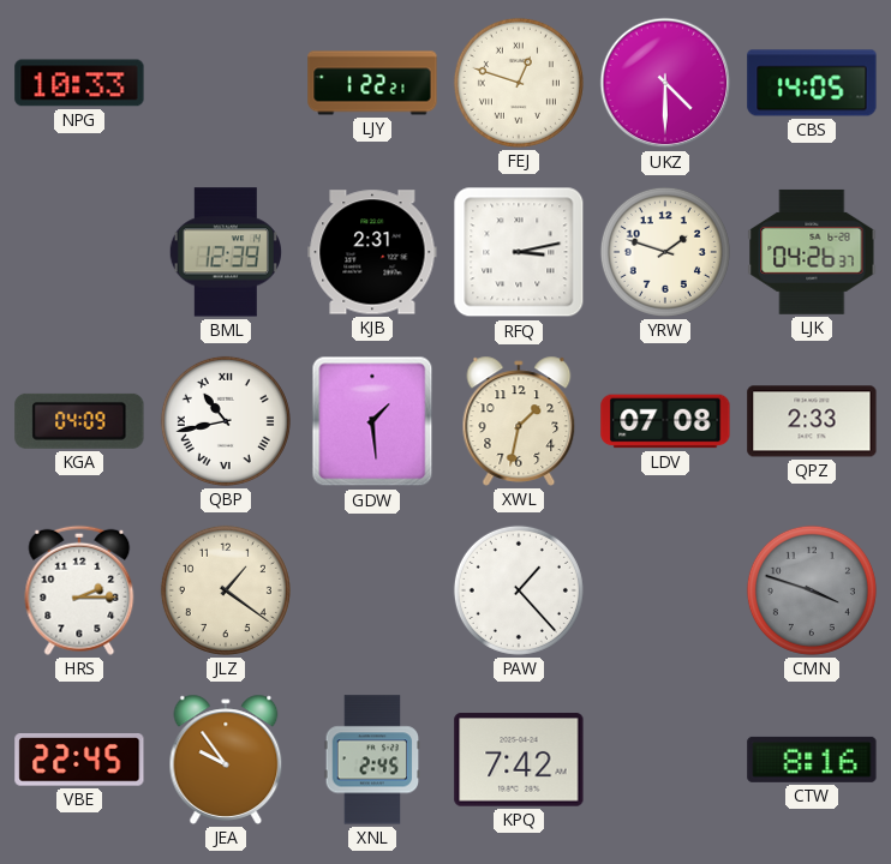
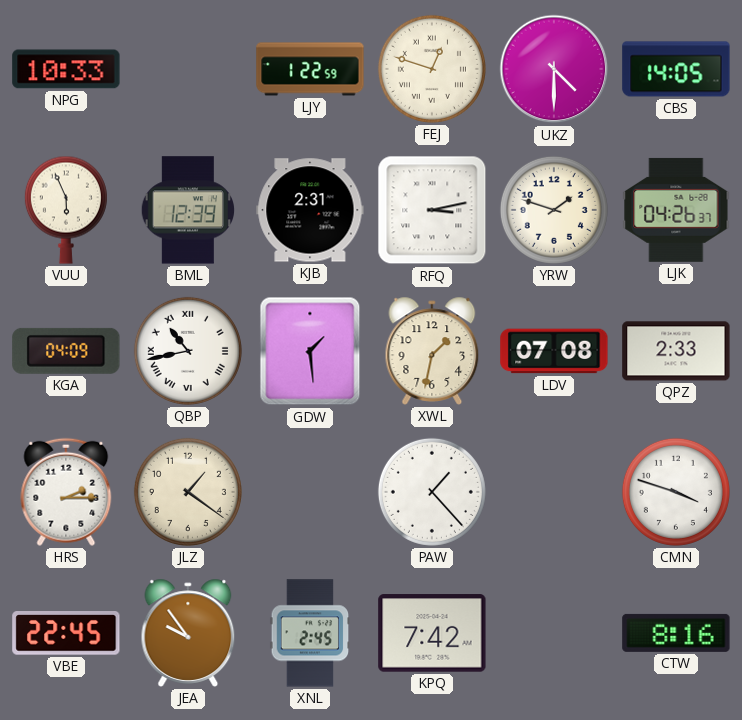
LJY: 1:22:21 -> 1:22:59 (310, 69)
VUU: none -> 5:56 (66, 210)
CMN dial: grey -> white (676, 492)
